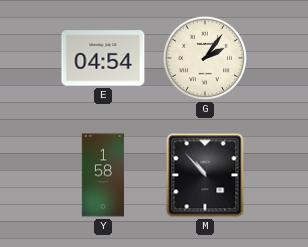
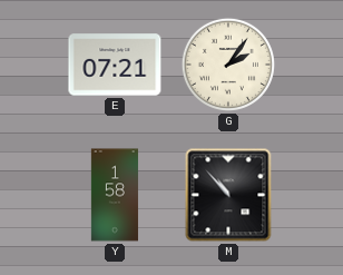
E: 04:54 -> 07:21 (115, 65)
